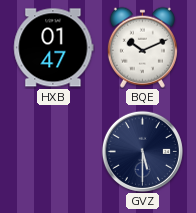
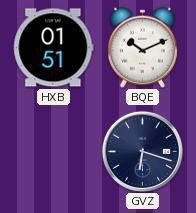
HXB: 01:47 -> 01:51 (54, 48)
GVZ: 5:30 -> 6:18 (142, 151)
